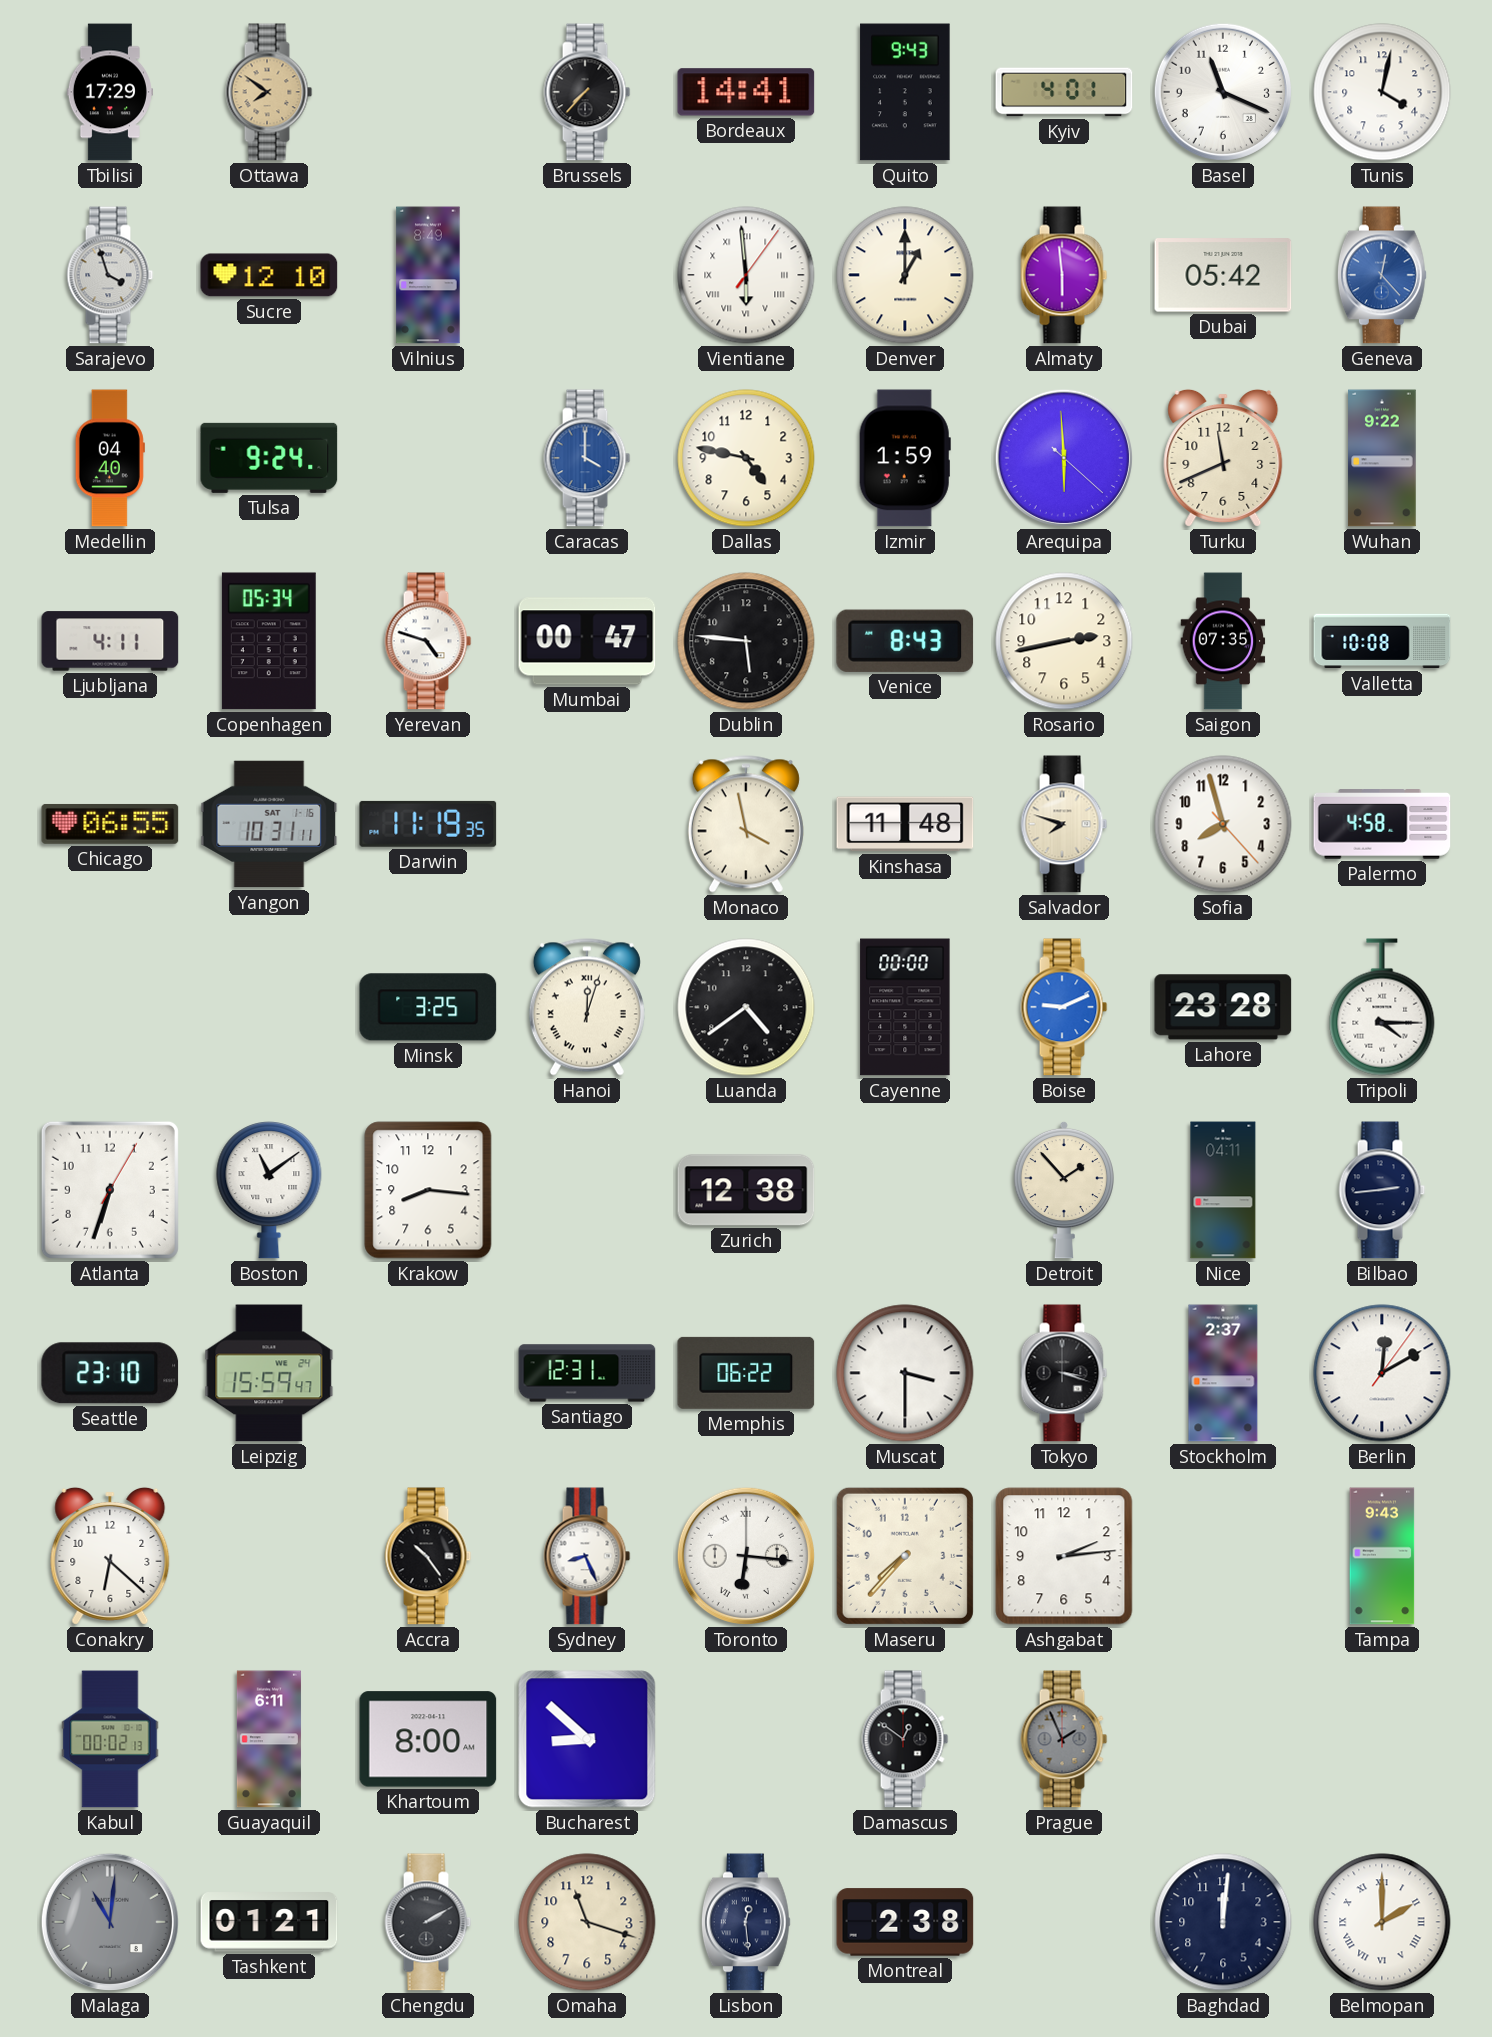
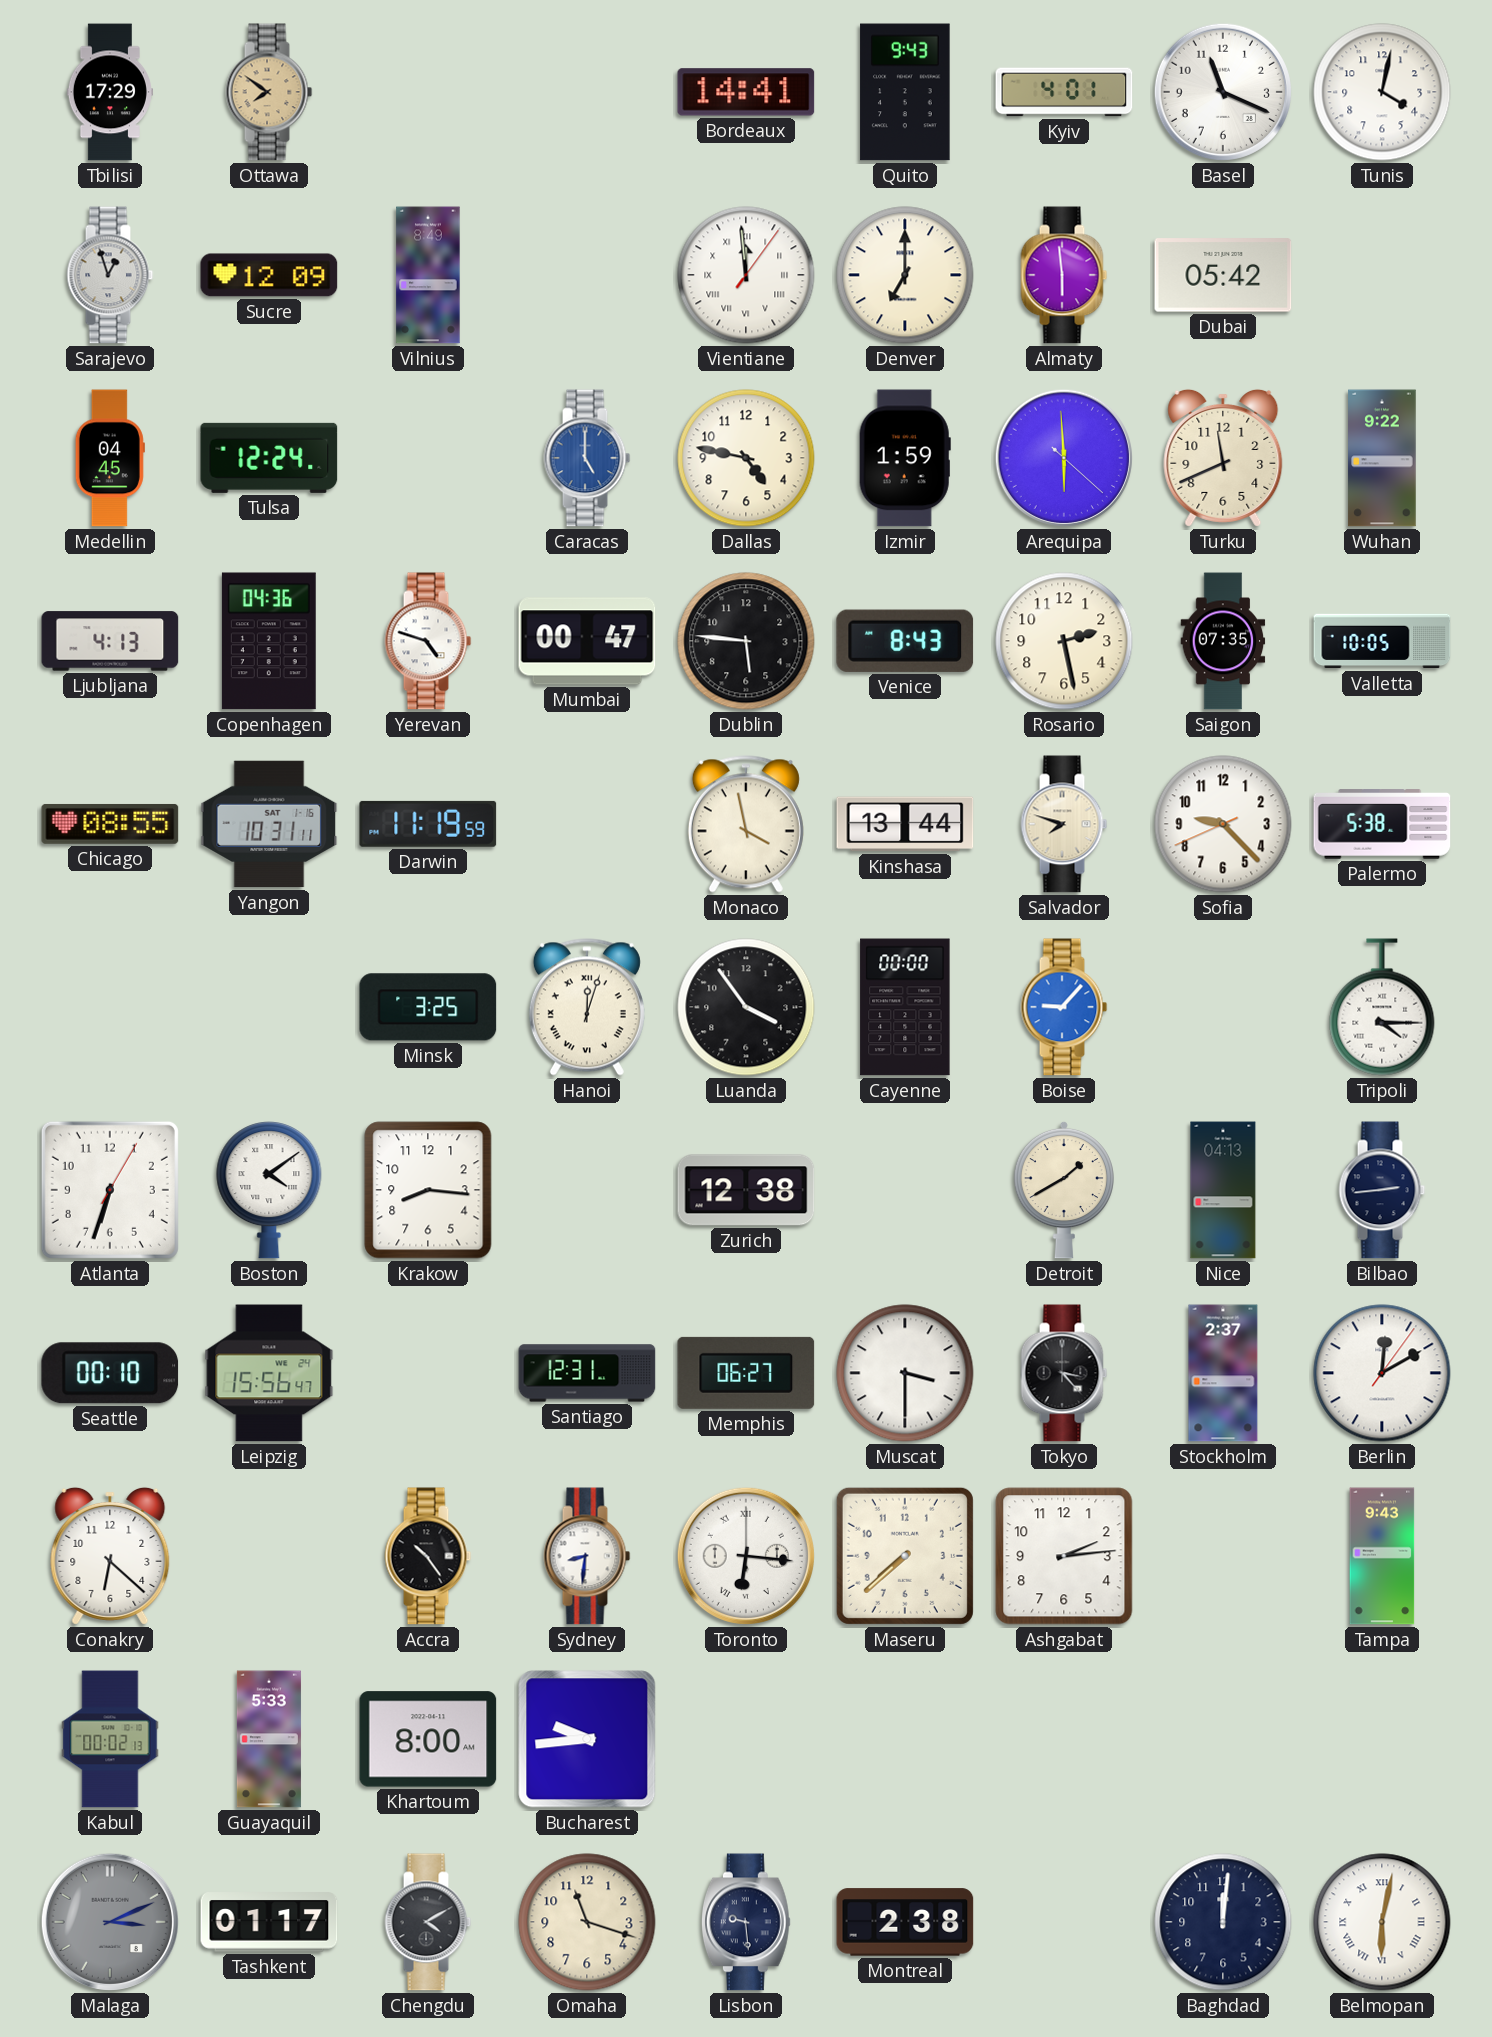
Brussels: 7:37 -> none (587, 92)
Sarajevo: 3:57 -> 12:57 (110, 275)
Sucre: 12:10 -> 12:09 (269, 275)
Vientiane: 5:59 -> 11:59 (746, 275)
Denver: 1:00 -> 7:00 (905, 275)
Geneva: 12:23 -> none (1382, 275)
Medellin: 04:40 -> 04:45 (110, 458)
Tulsa: 9:24 -> 12:24 (269, 458)
Caracas: 4:00 -> 5:00 (587, 458)
Ljubljana: 4:11 -> 4:13 (110, 641)
Copenhagen: 05:34 -> 04:36 (269, 641)
Rosario: 2:43 -> 2:28 (1064, 641)
Valletta: 10:08 -> 10:05 (1382, 641)
Chicago: 06:55 -> 08:55 (110, 824)
Darwin: 11:19:35 -> 11:19:59 (428, 824)
Kinshasa: 11:48 -> 13:44 (905, 824)
Sofia: 7:57 -> 9:22 (1223, 824)
Palermo: 4:58 -> 5:38 (1382, 824)
Luanda: 4:39 -> 3:54 (746, 1007)
Boise: 9:11 -> 9:07 (1064, 1007)
Lahore: 23:28 -> none (1223, 1007)
Boston: 11:09 -> 4:09 (269, 1190)
Detroit: 1:53 -> 1:40 (1064, 1190)
Nice: 04:11 -> 04:13 (1223, 1190)
Seattle: 23:10 -> 00:10 (110, 1373)
Leipzig: 15:59 -> 15:56 (269, 1373)
Memphis: 06:22 -> 06:27 (746, 1373)
Tokyo: 3:18 -> 3:23 (1064, 1373)
Sydney: 8:26 -> 8:31 (587, 1556)
Maseru: 7:37 -> 7:38 (905, 1556)
Guayaquil: 6:11 -> 5:33 (269, 1739)
Bucharest: 8:52 -> 9:44 (587, 1739)
Damascus: 12:51 -> none (905, 1739)
Prague: 1:56 -> none (1064, 1739)
Malaga: 11:01 -> 3:11 (110, 1922)
Tashkent: 01:21 -> 01:17 (269, 1922)
Chengdu: 2:10 -> 4:10 (428, 1922)
Lisbon: 12:29 -> 9:29 (746, 1922)
Belmopan: 2:00 -> 6:02 (1382, 1922)
